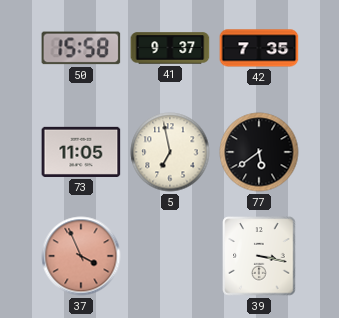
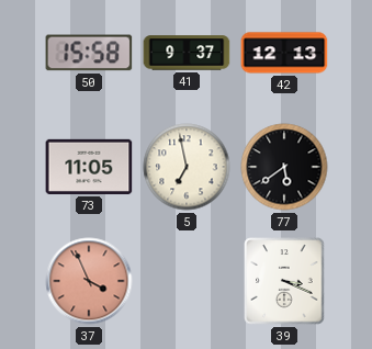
42: 7:35 -> 12:13 (284, 53)
39: 3:17 -> 3:19 (284, 281)
